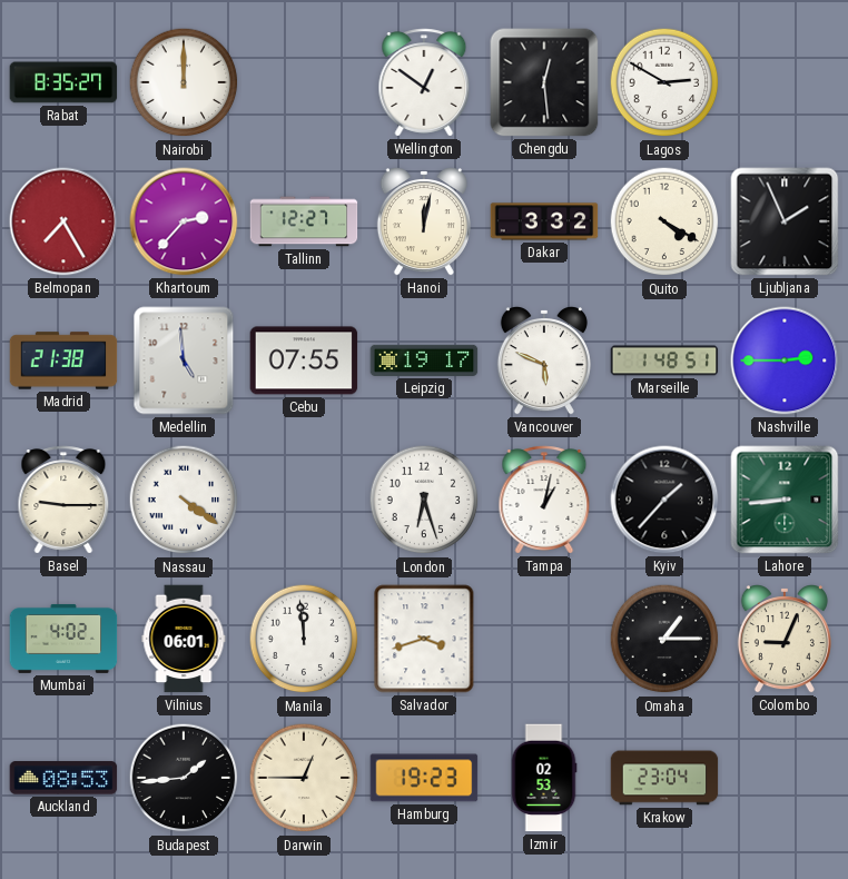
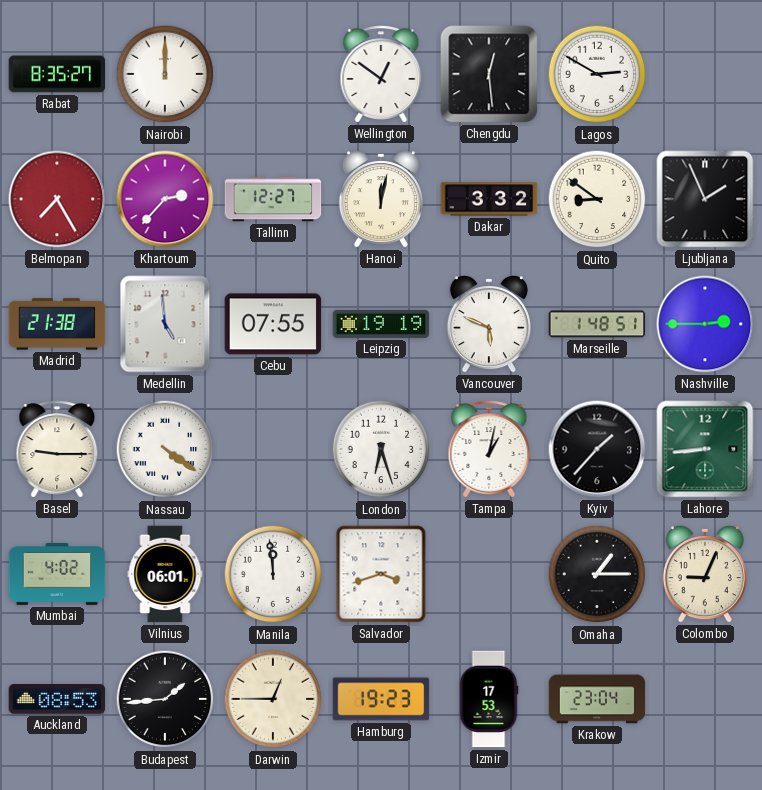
Quito: 4:20 -> 8:51 (597, 199)
Leipzig: 19:17 -> 19:19 (381, 324)
Izmir: 02:53 -> 17:53 (489, 699)
